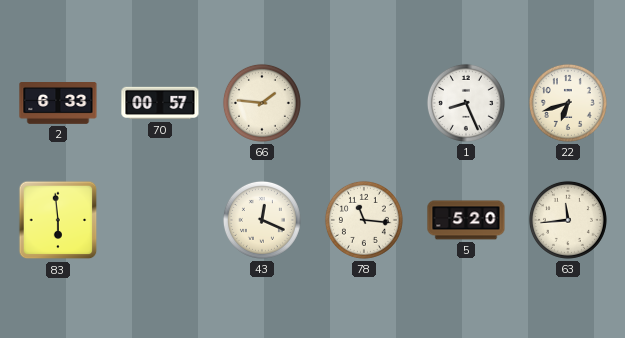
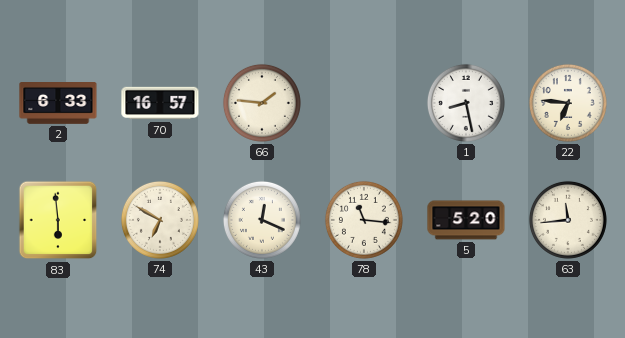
70: 00:57 -> 16:57 (160, 103)
1: 8:26 -> 8:28 (466, 103)
22: 6:42 -> 6:46 (568, 103)
74: none -> 6:50 (160, 220)
